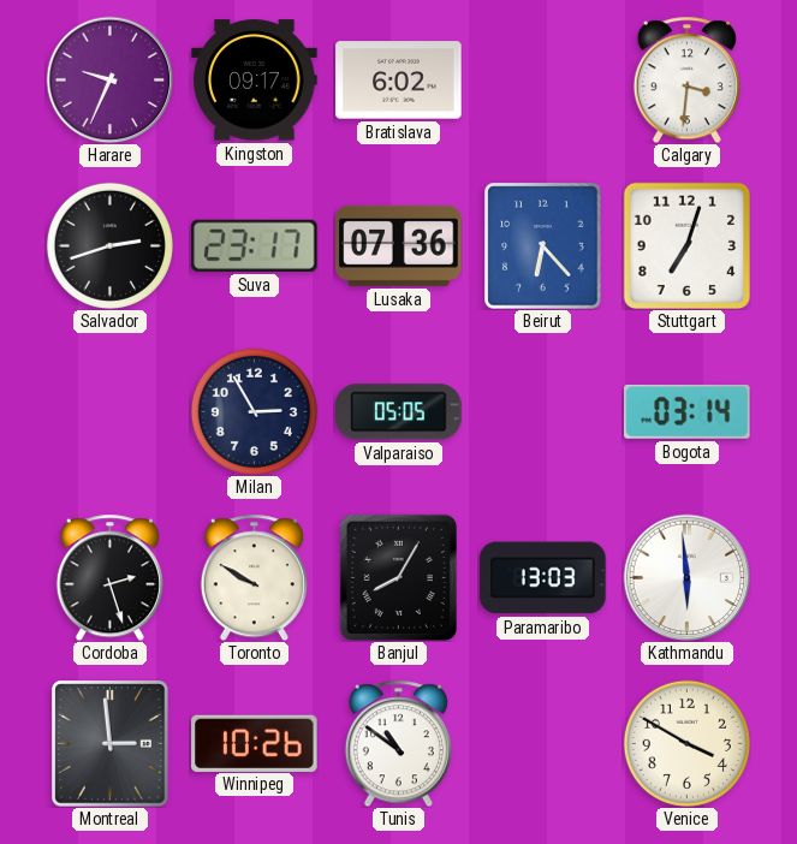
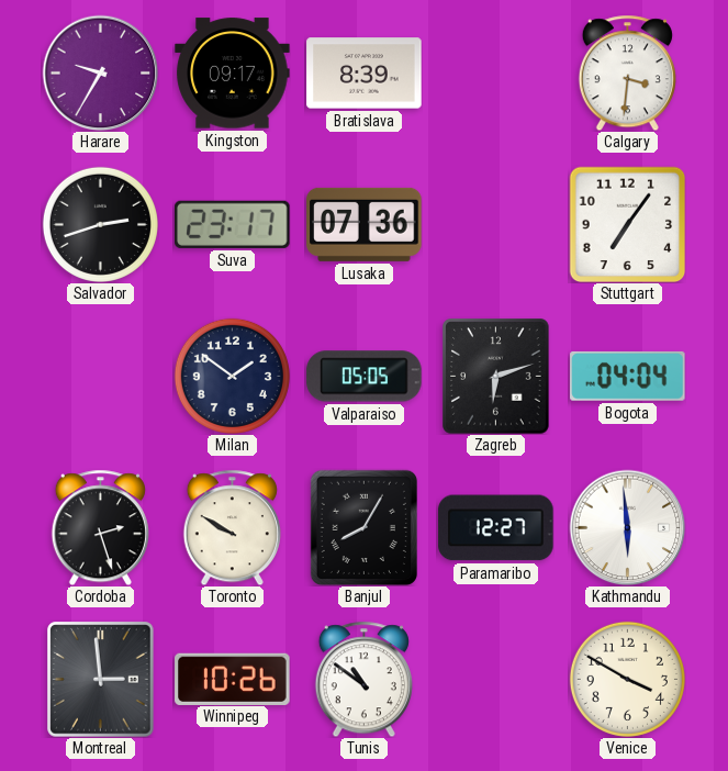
Harare: 9:34 -> 9:35 (100, 72)
Bratislava: 6:02 -> 8:39 (365, 74)
Beirut: 6:23 -> none (543, 246)
Stuttgart: 7:03 -> 7:06 (627, 224)
Milan: 2:55 -> 1:51 (232, 376)
Zagreb: none -> 6:12 (496, 377)
Bogota: 03:14 -> 04:04 (628, 376)
Paramaribo: 13:03 -> 12:27 (496, 528)
